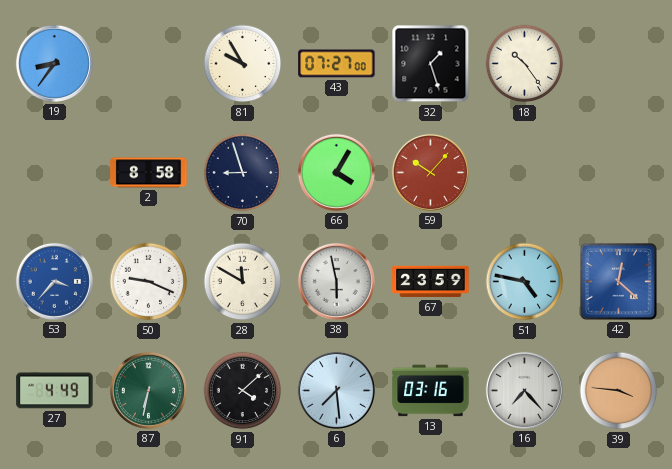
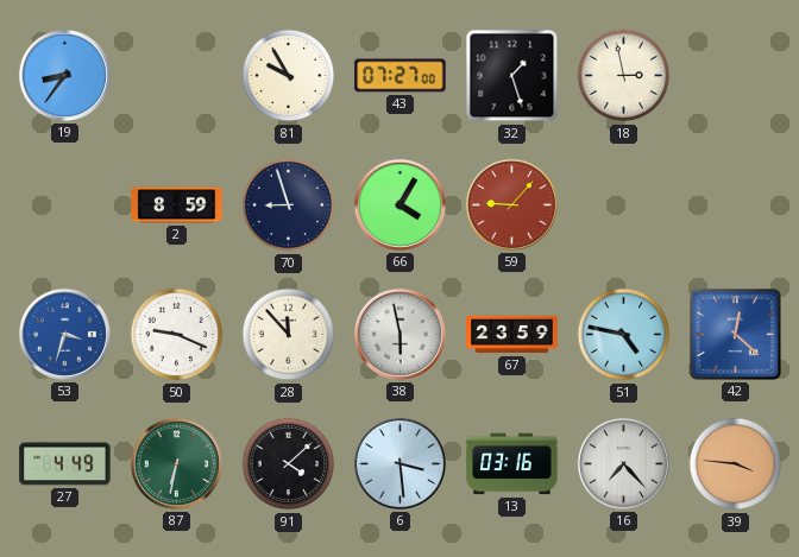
18: 10:24 -> 2:58 (624, 76)
2: 8:58 -> 8:59 (177, 205)
59: 10:07 -> 9:07 (511, 204)
53: 3:37 -> 3:33 (64, 334)
28: 11:50 -> 11:53 (289, 335)
6: 7:29 -> 3:29 (400, 463)
